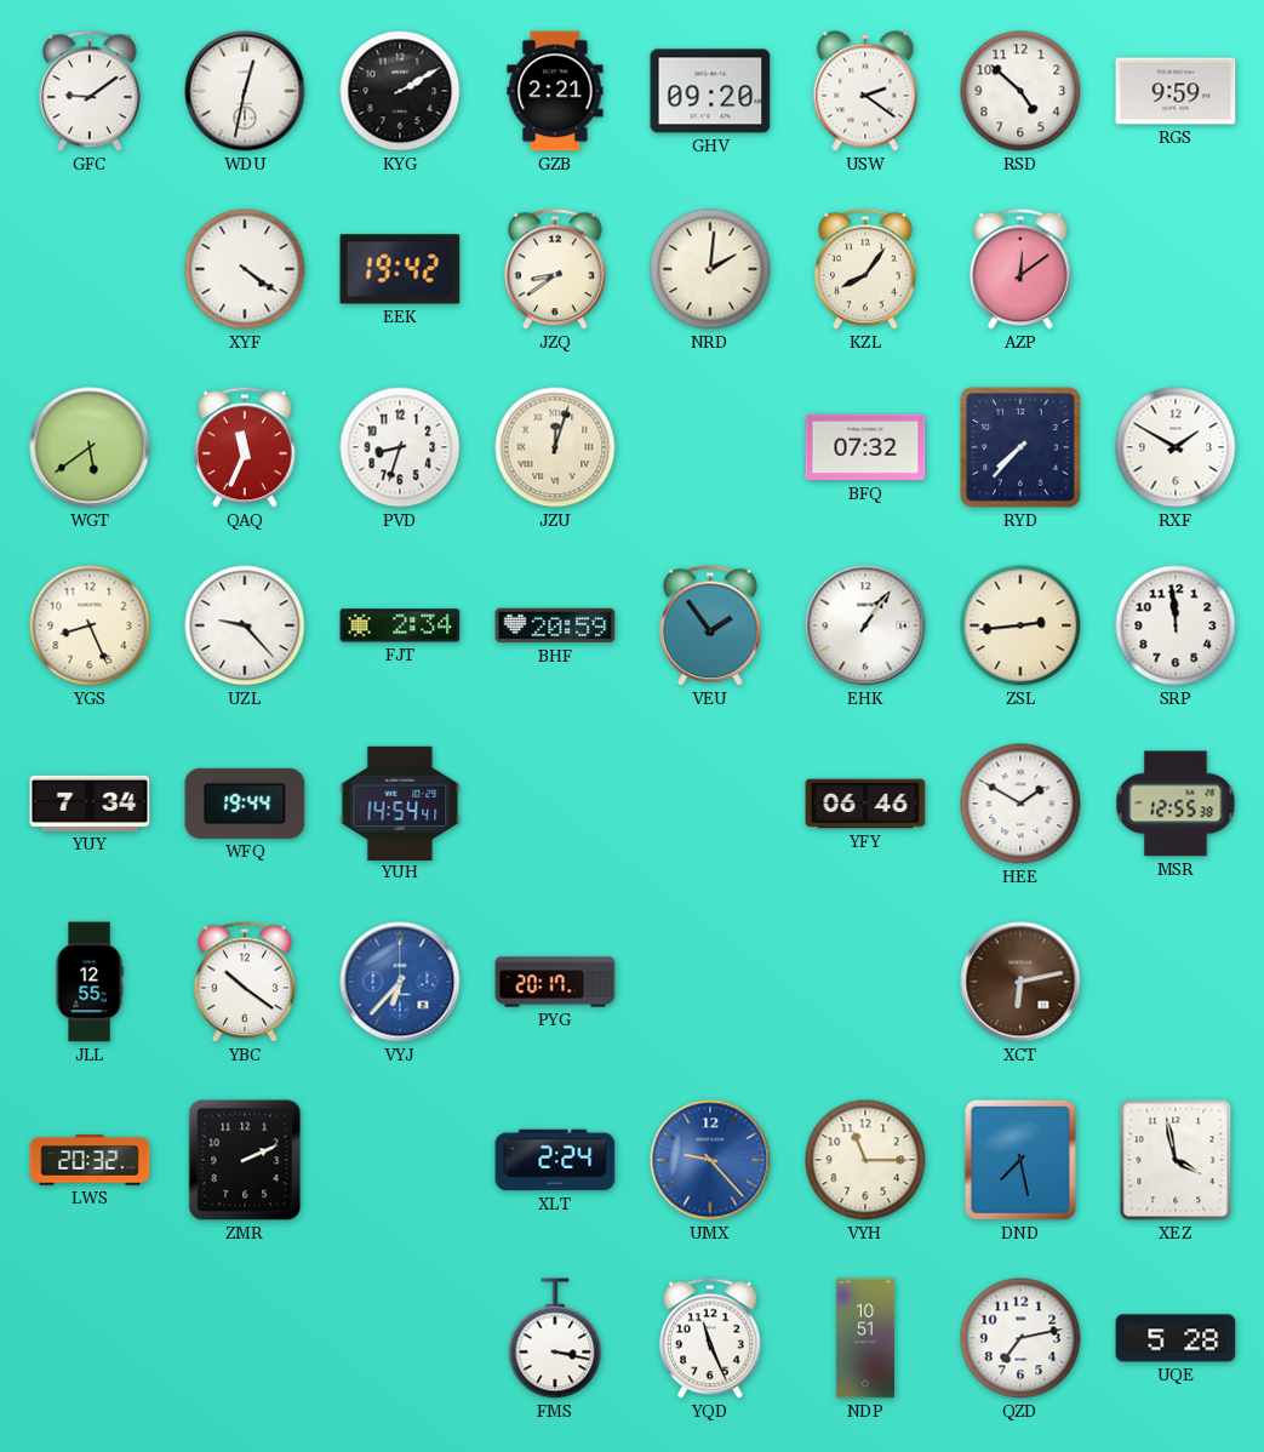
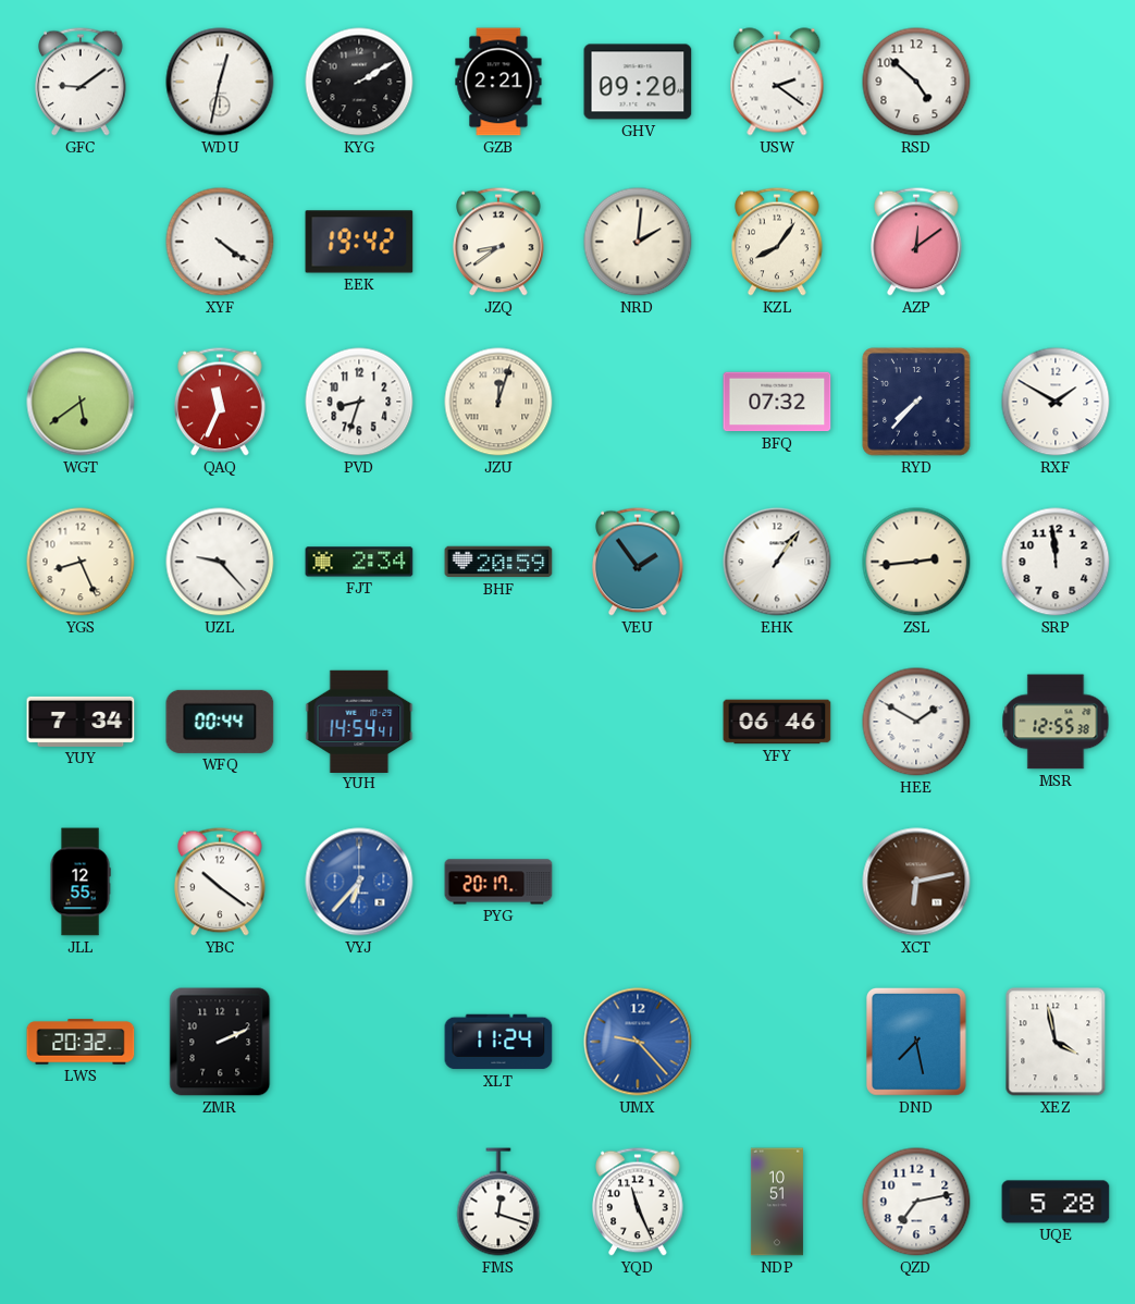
RGS: 9:59 -> none (1176, 91)
WFQ: 19:44 -> 00:44 (220, 722)
XLT: 2:24 -> 11:24 (498, 1042)
VYH: 11:15 -> none (865, 1160)
FMS: 3:17 -> 12:18 (498, 1202)
